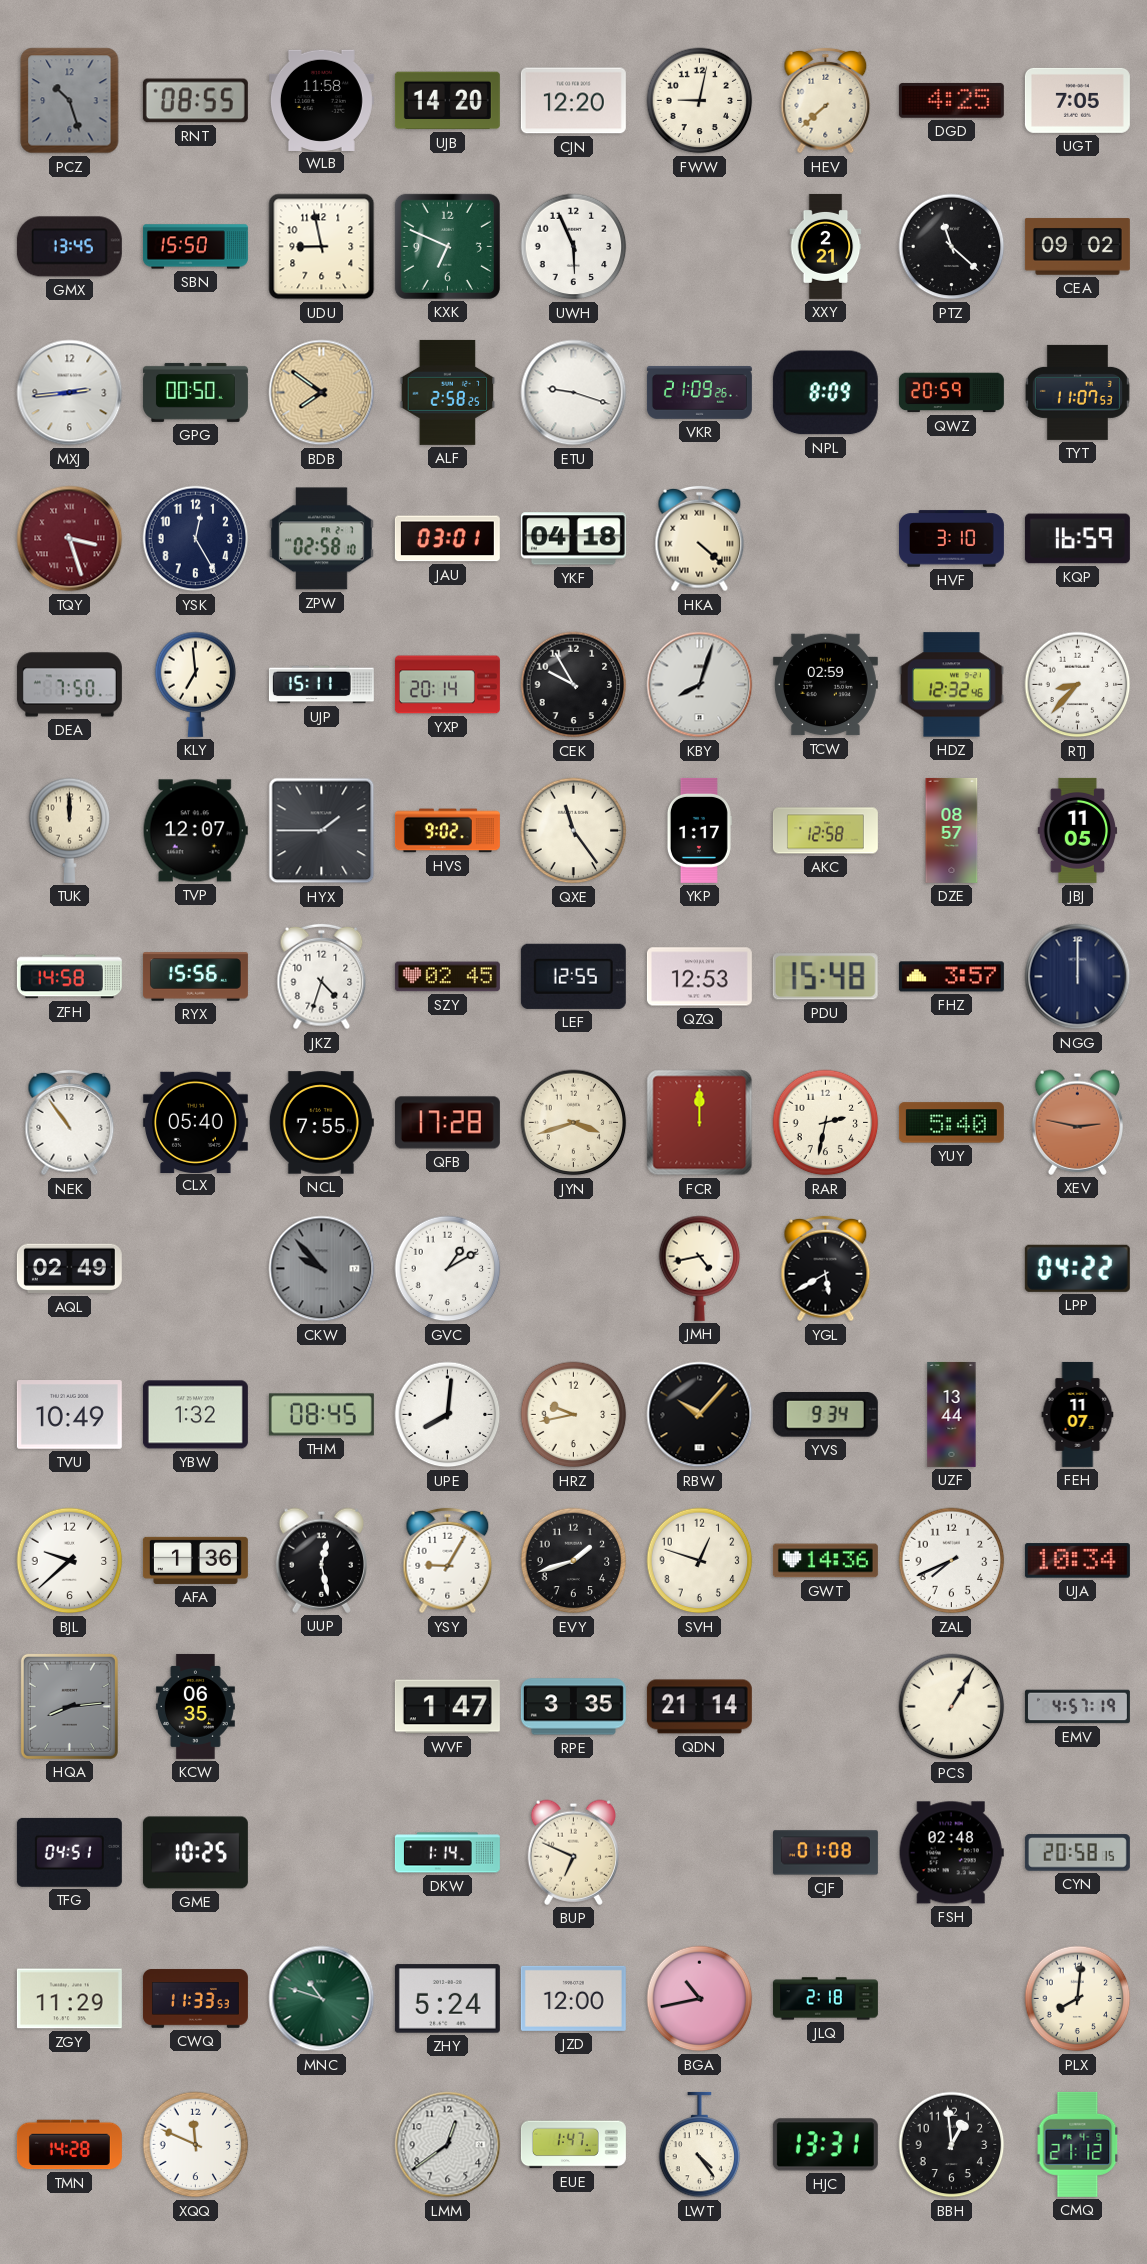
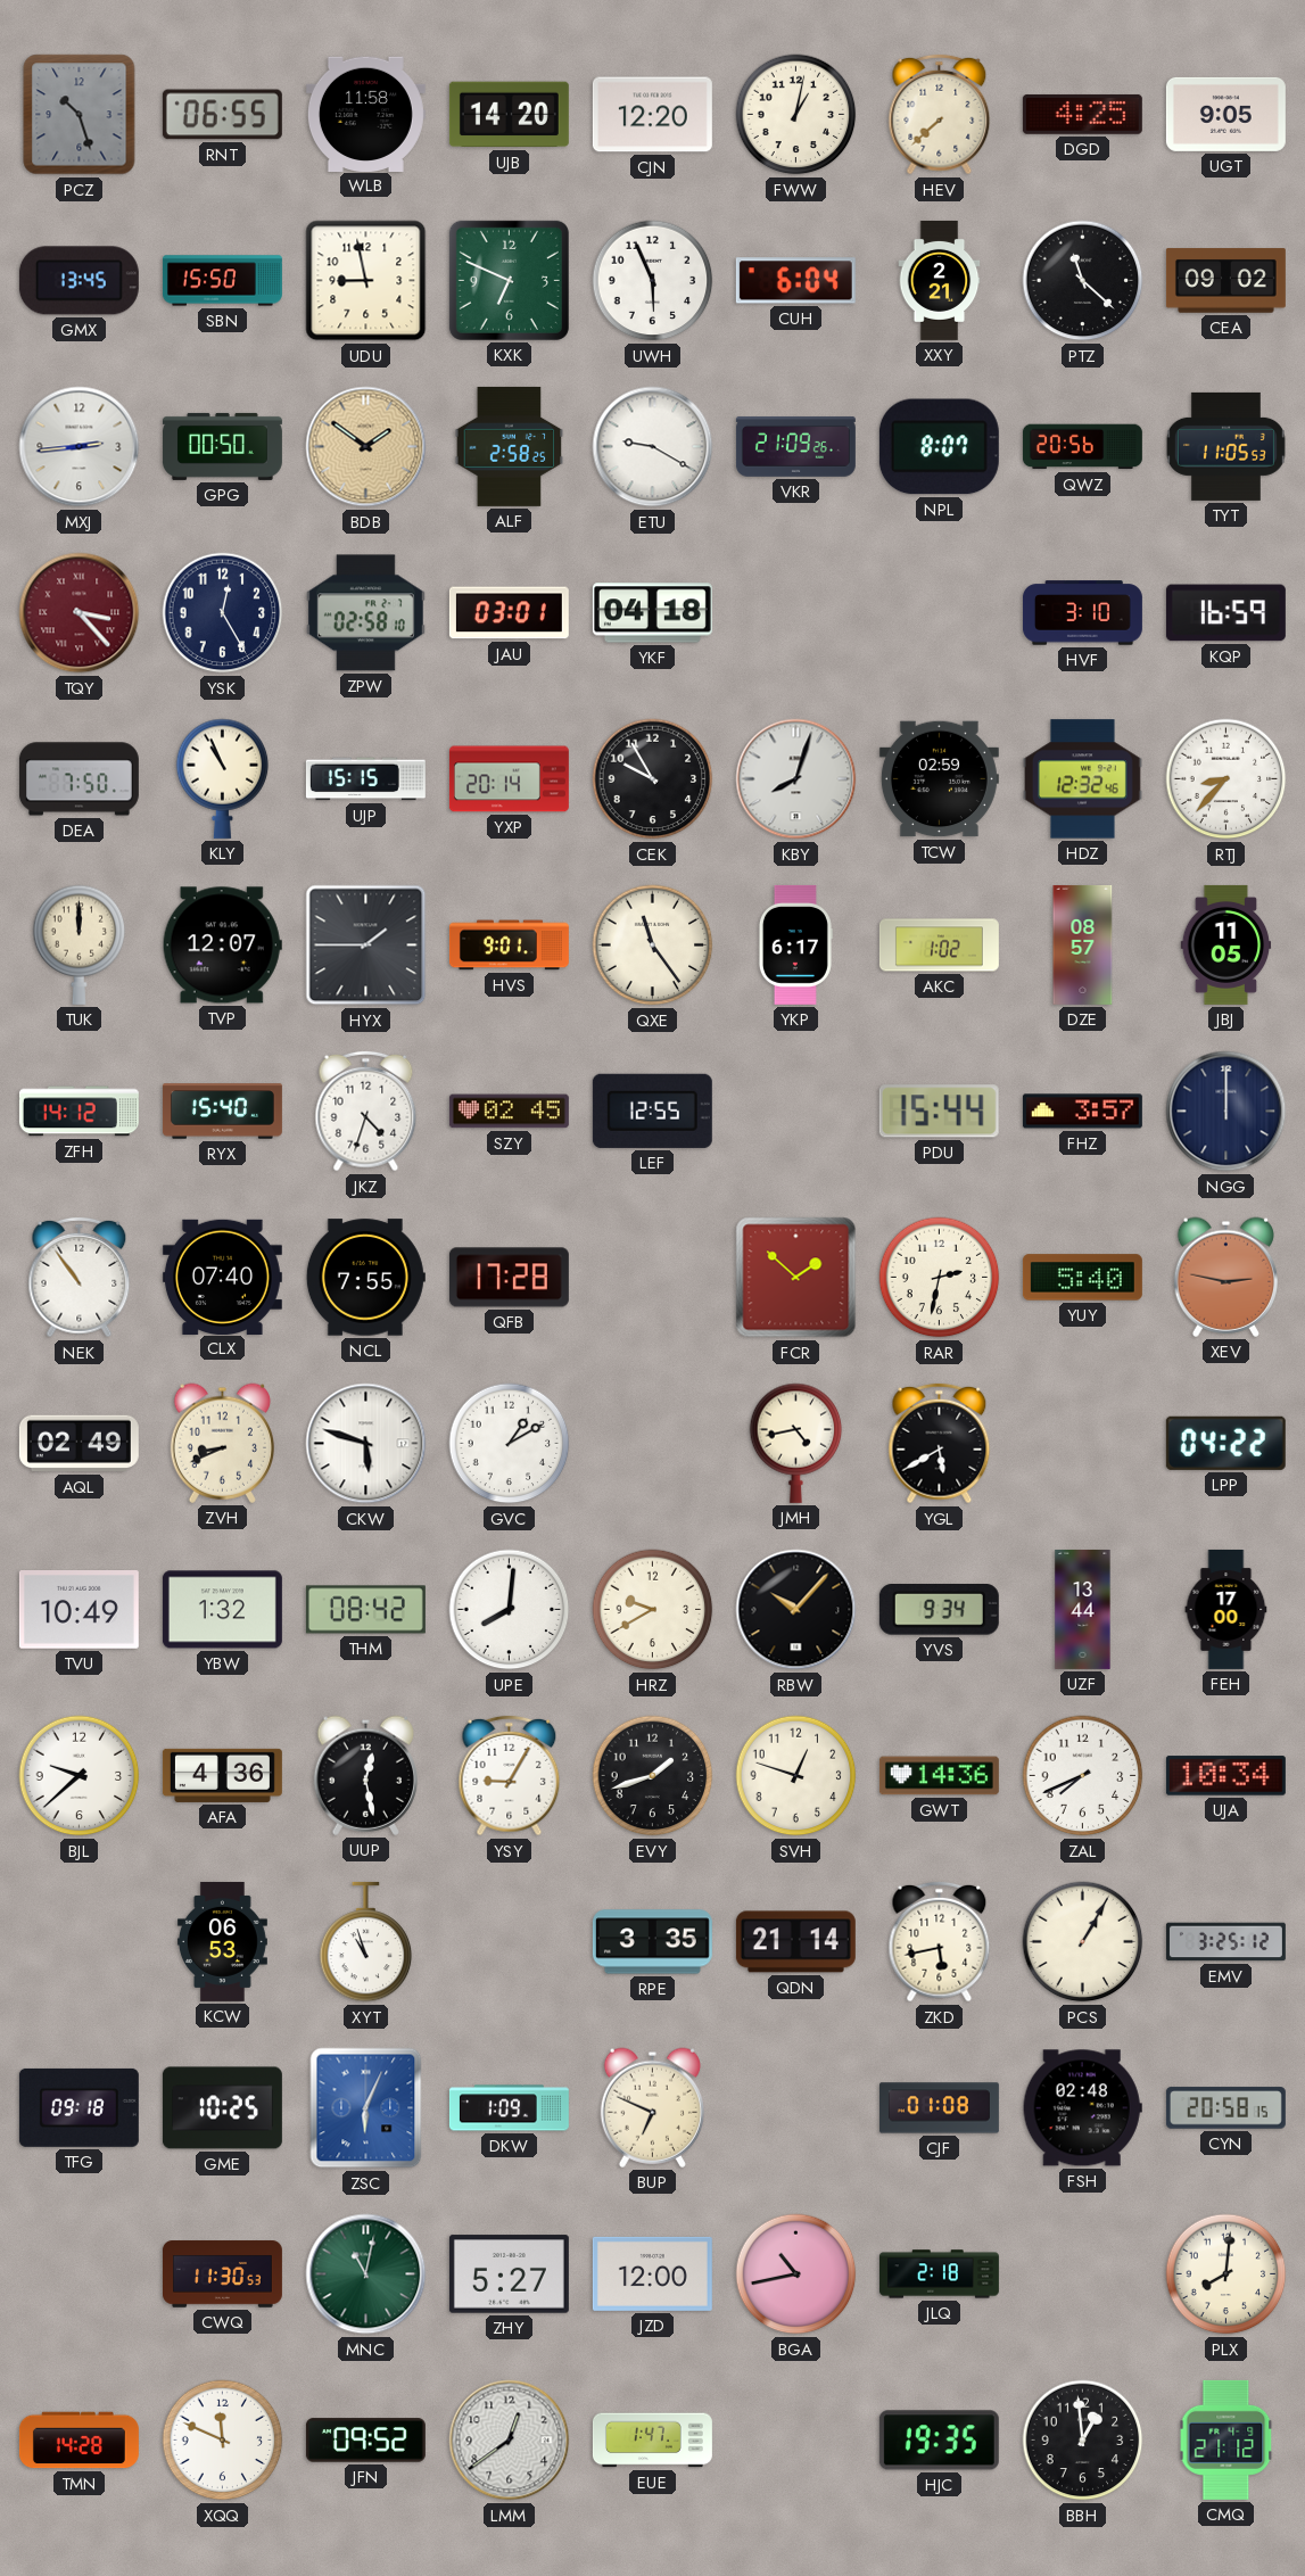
RNT: 08:55 -> 06:55 (222, 115)
FWW: 9:02 -> 1:02 (796, 115)
UGT: 7:05 -> 9:05 (1225, 114)
CUH: none -> 6:04 (795, 281)
BDB: 7:51 -> 1:51 (366, 447)
ETU: 9:18 -> 9:20 (653, 447)
NPL: 8:09 -> 8:07 (939, 447)
QWZ: 20:59 -> 20:56 (1082, 447)
TYT: 11:07 -> 11:05 (1225, 446)
TQY: 3:27 -> 3:23 (80, 613)
HKA: 4:22 -> none (700, 539)
KLY: 6:59 -> 10:56 (223, 778)
UJP: 15:11 -> 15:15 (365, 779)
HVS: 9:02 -> 9:01 (509, 946)
YKP: 1:17 -> 6:17 (795, 944)
AKC: 12:58 -> 1:02 (939, 946)
ZFH: 14:58 -> 14:12 (79, 1112)
RYX: 15:56 -> 15:40 (222, 1112)
QZQ: 12:53 -> none (699, 977)
PDU: 15:48 -> 15:44 (939, 1112)
CLX: 05:40 -> 07:40 (222, 1277)
JYN: 3:42 -> none (574, 1123)
FCR: 12:00 -> 1:52 (796, 1278)
ZVH: none -> 8:41 (222, 1443)
CKW: 9:53 -> 5:48 (366, 1444)
CKW dial: grey -> white (366, 1444)
THM: 08:45 -> 08:42 (365, 1610)
HRZ: 9:43 -> 9:40 (653, 1610)
FEH: 11:07 -> 17:00 (1226, 1609)
AFA: 1:36 -> 4:36 (222, 1775)
HQA: 8:14 -> none (69, 1706)
KCW: 06:35 -> 06:53 (222, 1941)
XYT: none -> 10:57 (366, 1942)
WVF: 1:47 -> none (447, 1707)
ZKD: none -> 5:43 (940, 1942)
EMV: 4:57 -> 3:25 (1225, 1942)
TFG: 04:51 -> 09:18 (79, 2107)
ZSC: none -> 6:04 (366, 2108)
DKW: 1:14 -> 1:09 (509, 2108)
ZGY: 11:29 -> none (69, 1999)
CWQ: 11:33 -> 11:30 (222, 2274)
MNC: 10:48 -> 11:02 (366, 2274)
ZHY: 5:24 -> 5:27 (509, 2274)
JFN: none -> 09:52 (365, 2441)
LWT: 4:24 -> none (700, 2145)
HJC: 13:31 -> 19:35 (939, 2441)
